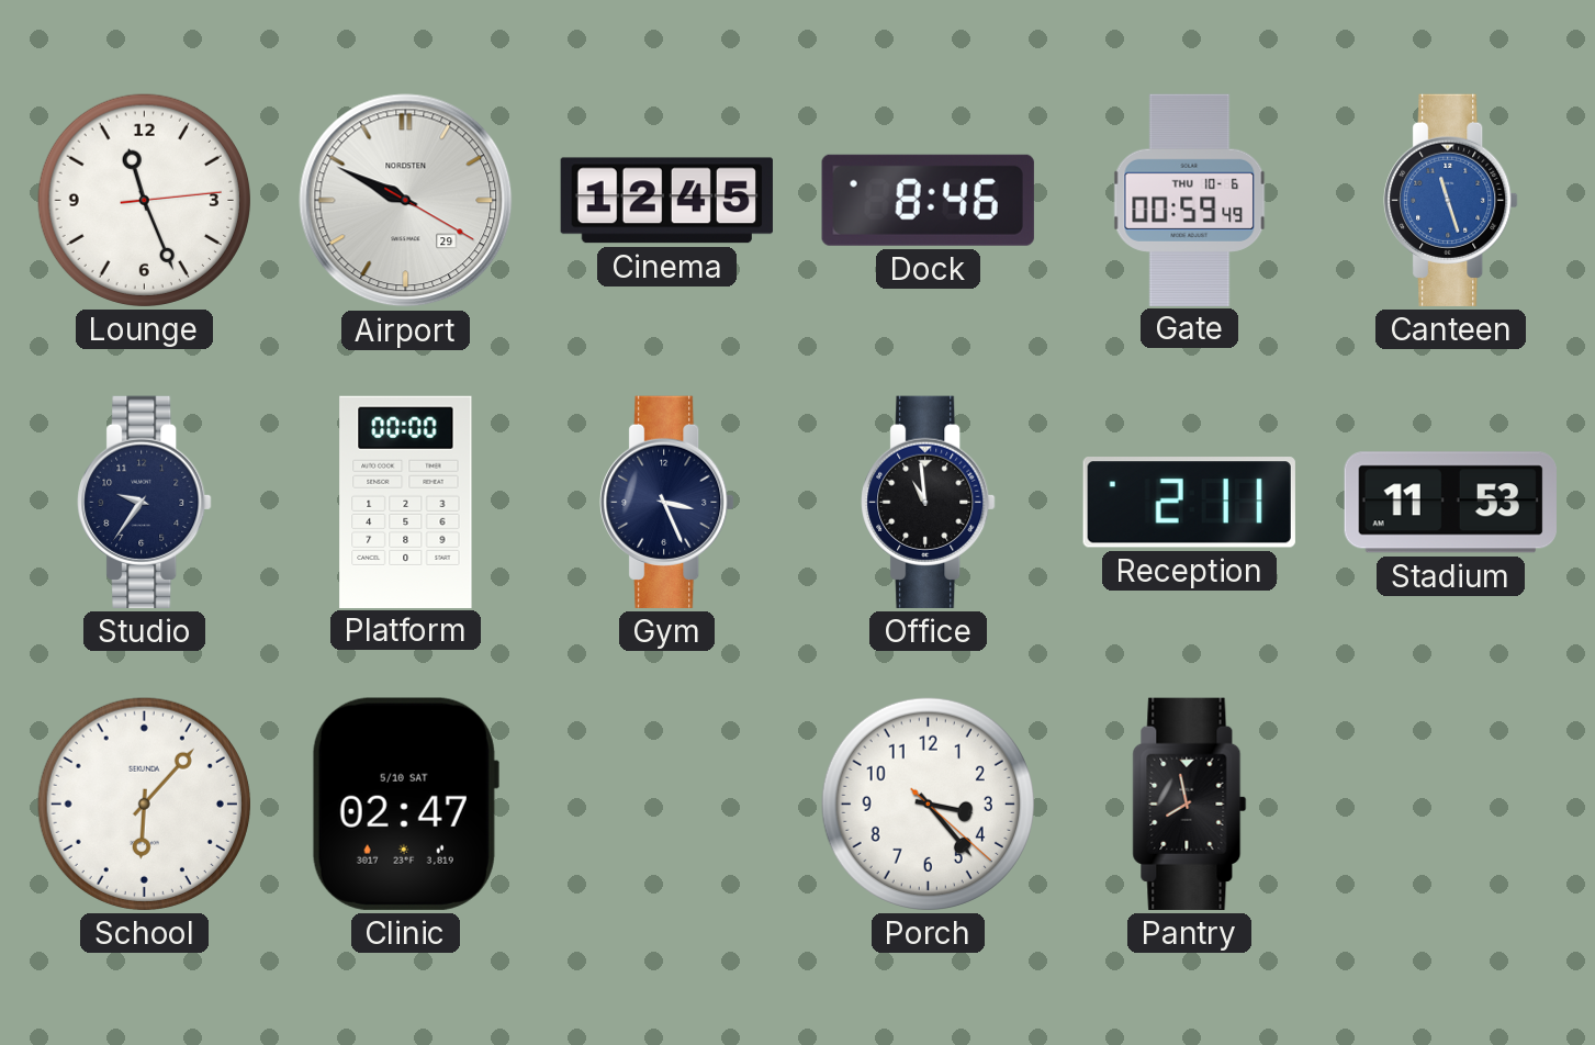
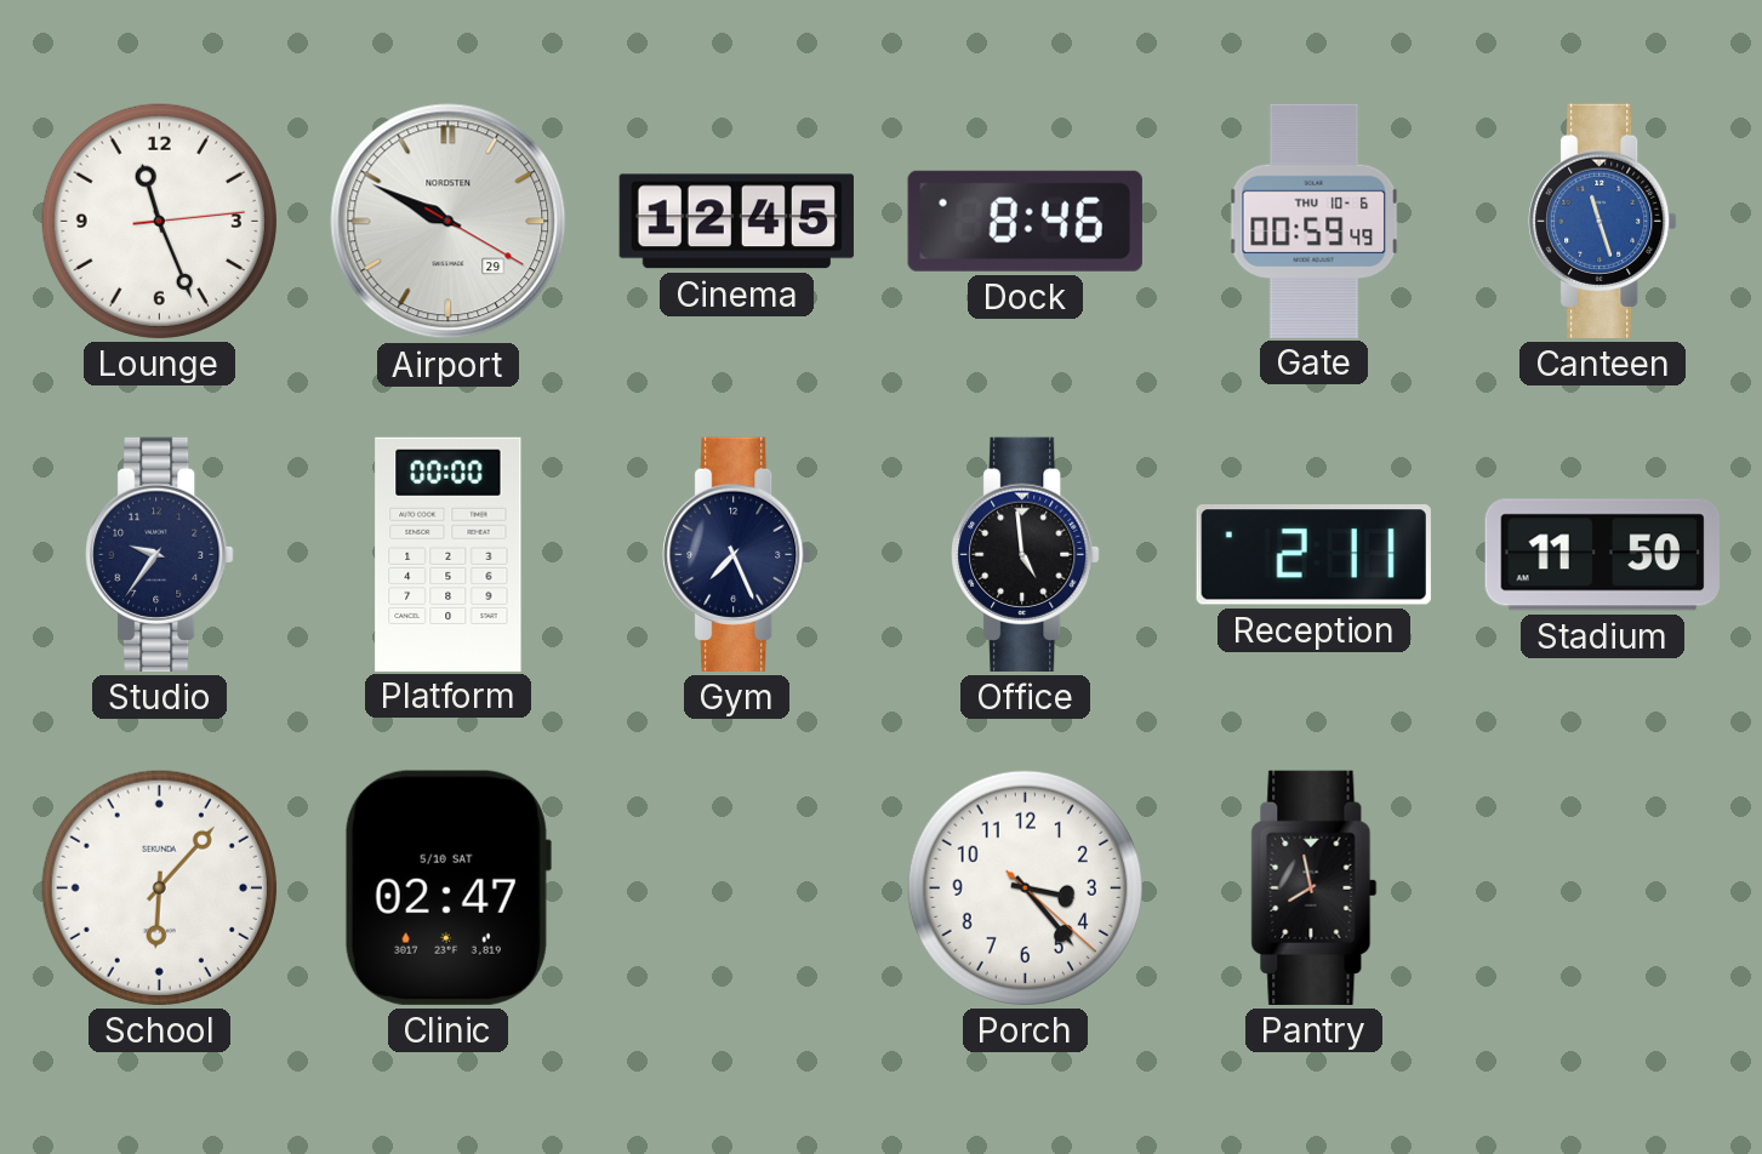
Gym: 3:26 -> 7:26 (737, 554)
Office: 10:59 -> 4:59 (1026, 554)
Stadium: 11:53 -> 11:50 (1602, 555)
